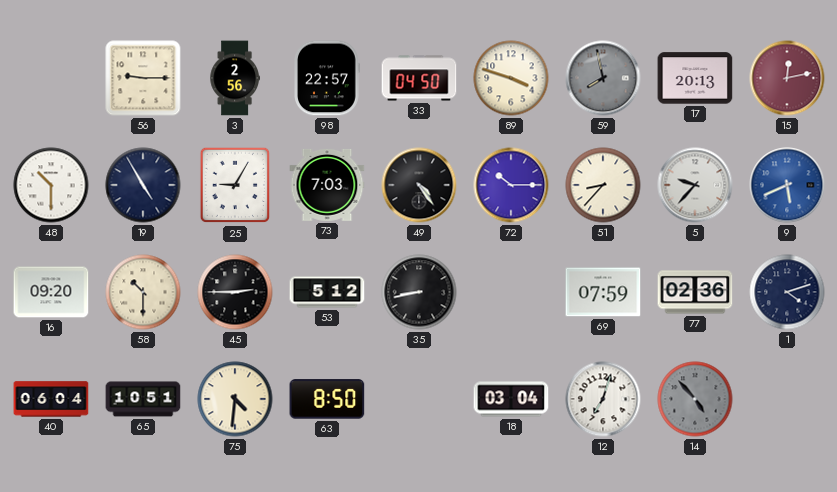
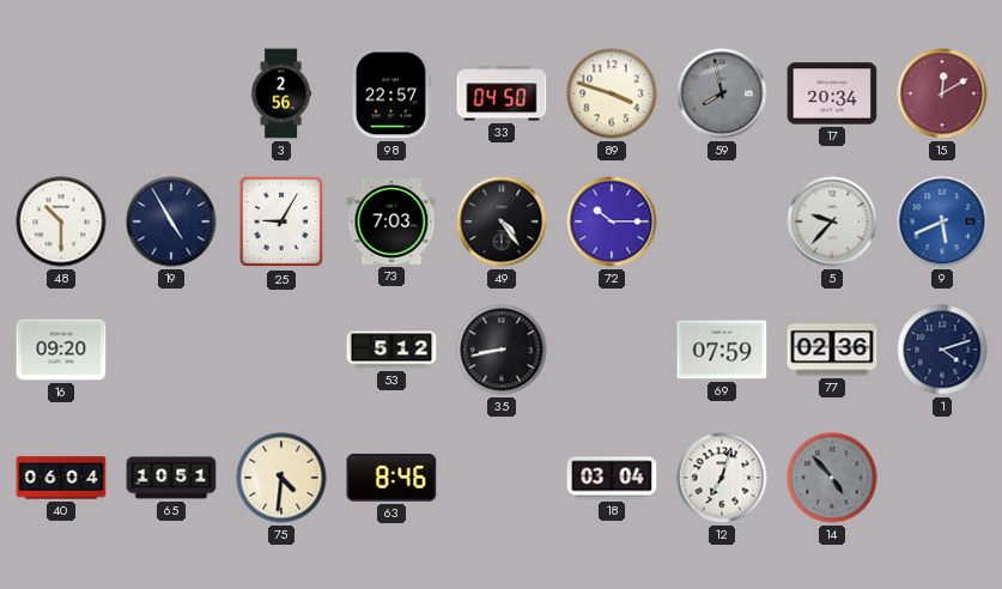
56: 9:15 -> none (143, 78)
17: 20:13 -> 20:34 (832, 93)
15: 12:13 -> 12:10 (942, 93)
51: 8:37 -> none (603, 185)
58: 10:30 -> none (143, 292)
45: 2:45 -> none (235, 292)
63: 8:50 -> 8:46 (391, 478)
